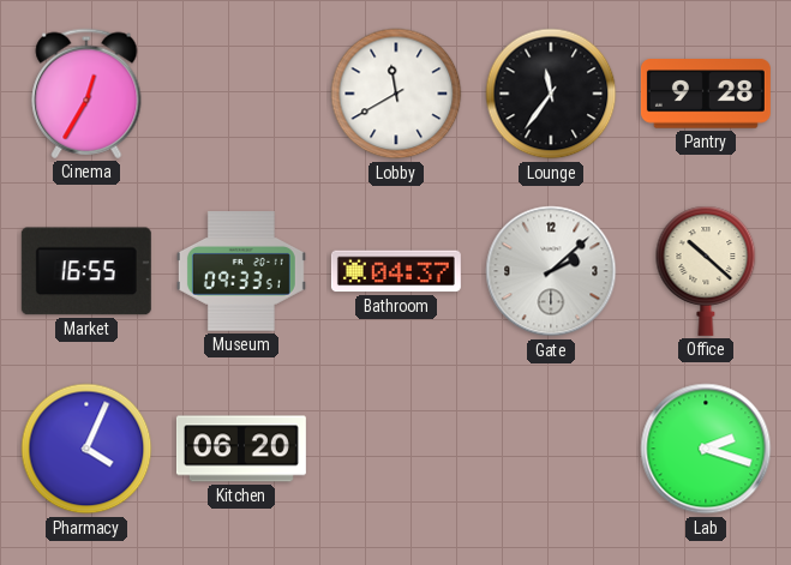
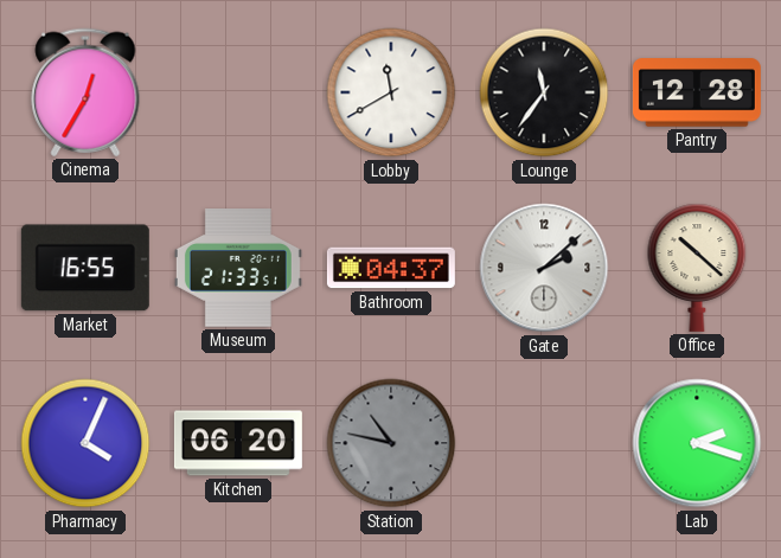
Pantry: 9:28 -> 12:28 (697, 92)
Museum: 09:33 -> 21:33 (238, 268)
Station: none -> 10:47 (391, 443)
